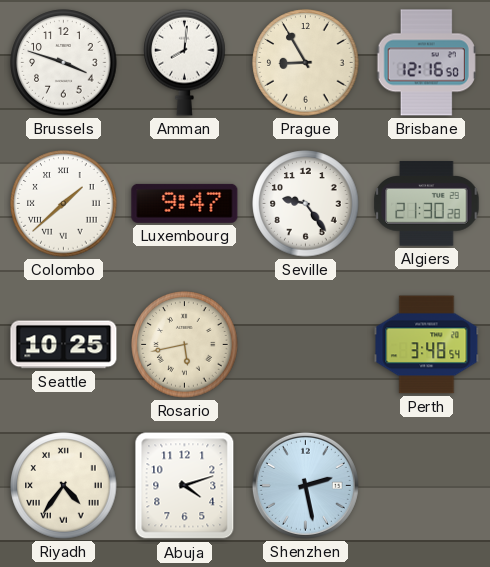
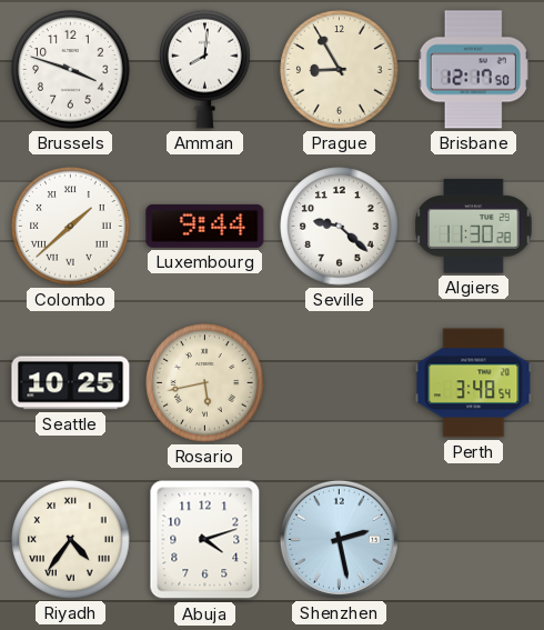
Brisbane: 12:16 -> 12:17 (474, 70)
Luxembourg: 9:47 -> 9:44 (205, 226)
Seville: 9:24 -> 9:22 (340, 227)
Algiers: 21:30 -> 11:30 (474, 227)
